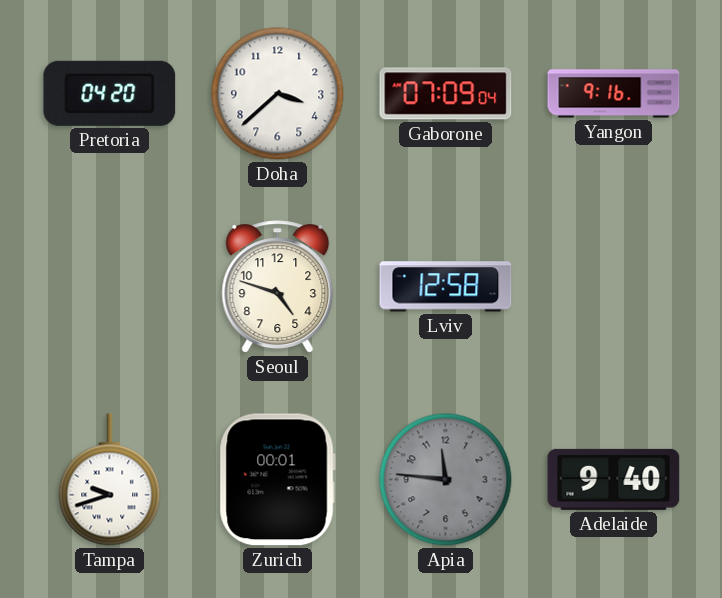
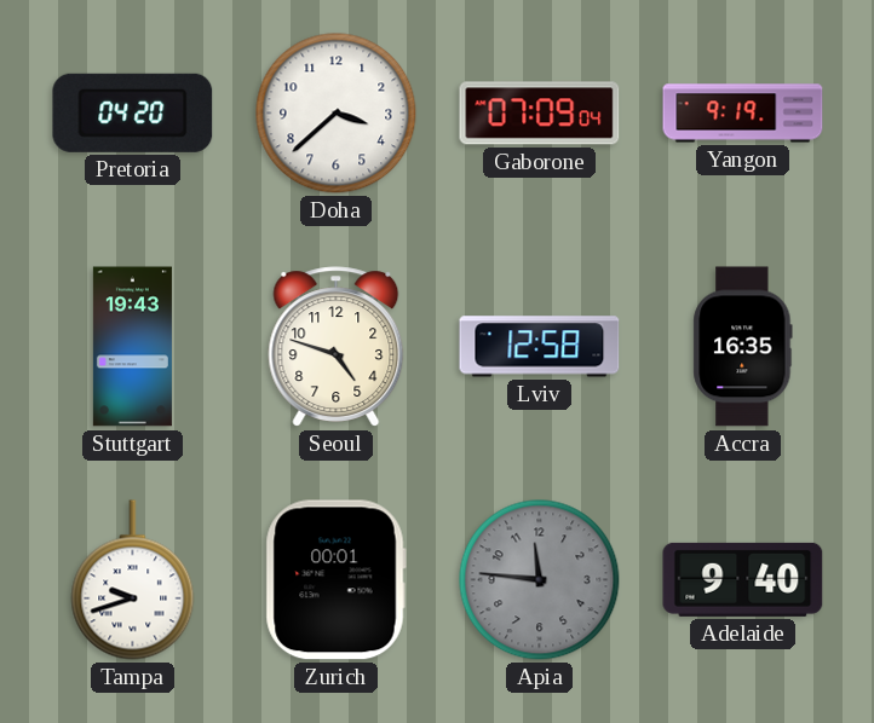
Yangon: 9:16 -> 9:19 (743, 114)
Stuttgart: none -> 19:43 (132, 347)
Accra: none -> 16:35 (743, 347)
